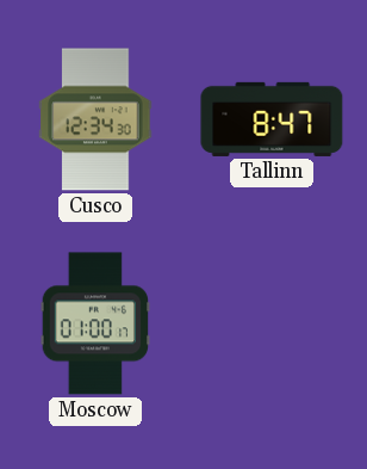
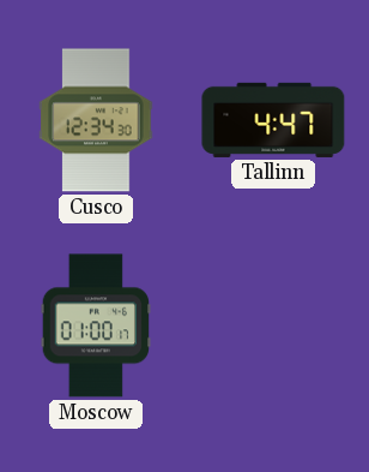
Tallinn: 8:47 -> 4:47 (273, 120)
